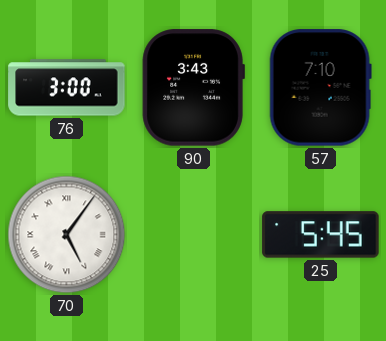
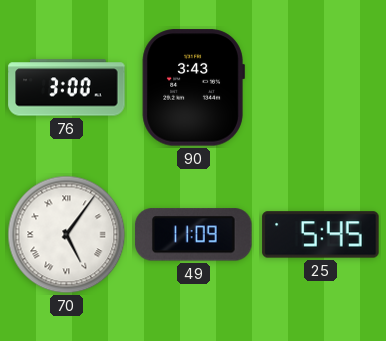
57: 7:10 -> none (320, 88)
49: none -> 11:09 (194, 235)
